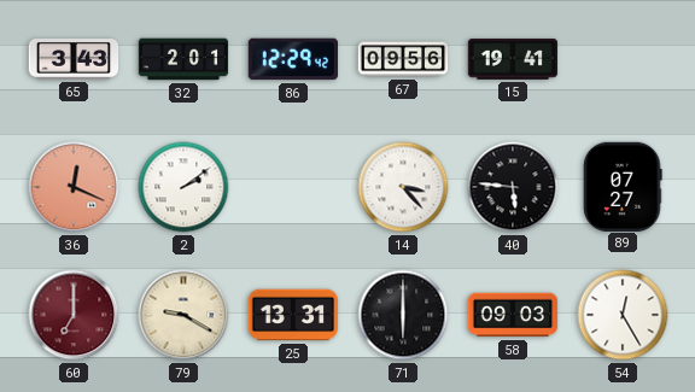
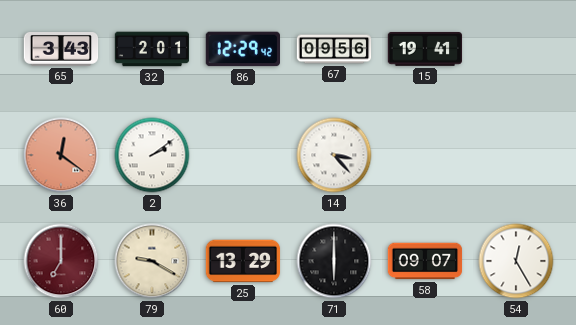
36: 12:19 -> 12:21 (61, 155)
40: 5:46 -> none (513, 187)
89: 07:27 -> none (623, 186)
25: 13:31 -> 13:29 (243, 261)
58: 09:03 -> 09:07 (425, 261)
